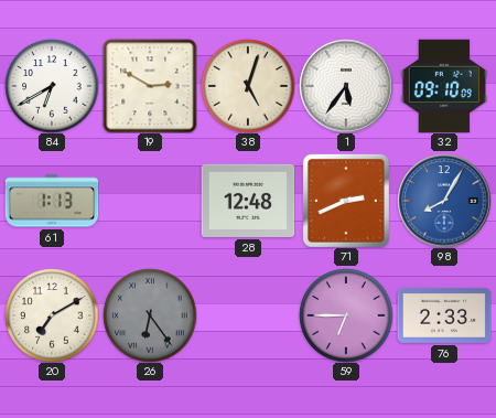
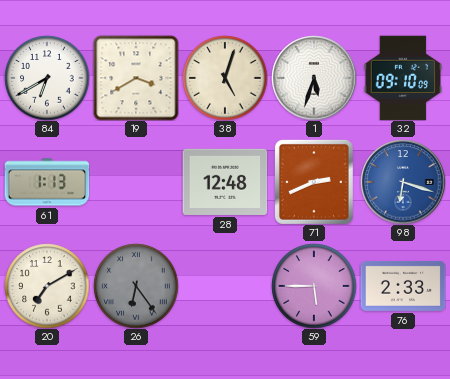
19: 2:50 -> 3:40 (136, 78)
1: 5:36 -> 5:33 (314, 78)
98: 8:05 -> 6:18 (403, 182)
59: 6:45 -> 5:45 (314, 286)
